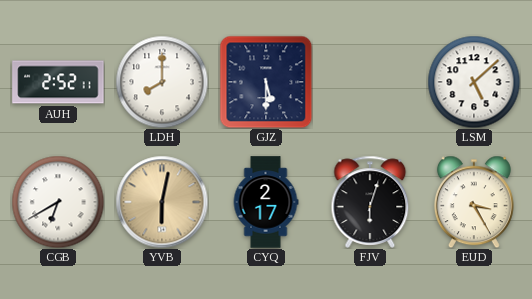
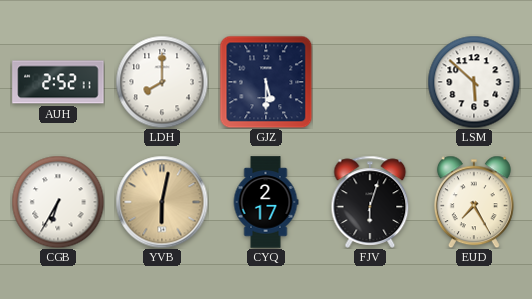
LSM: 5:08 -> 5:52 (474, 82)
CGB: 6:40 -> 6:35 (58, 202)
EUD: 3:25 -> 7:25 (474, 202)
